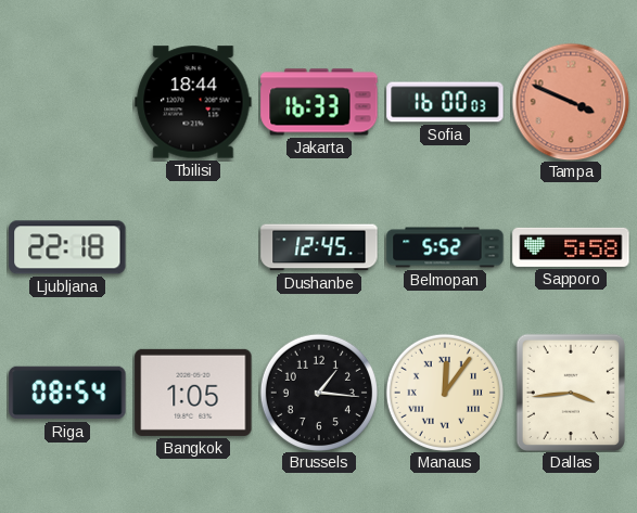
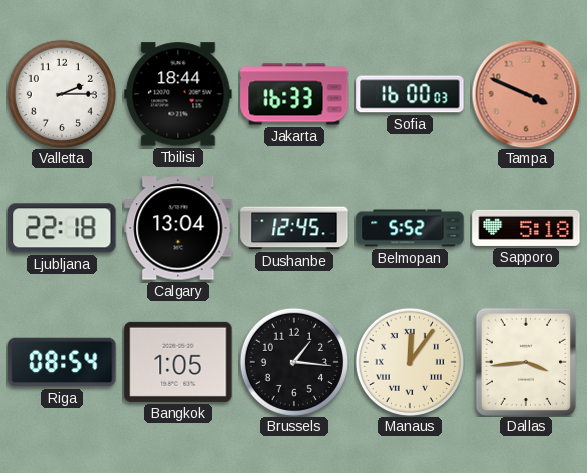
Valletta: none -> 2:15 (62, 94)
Calgary: none -> 13:04 (178, 228)
Sapporo: 5:58 -> 5:18 (526, 228)
